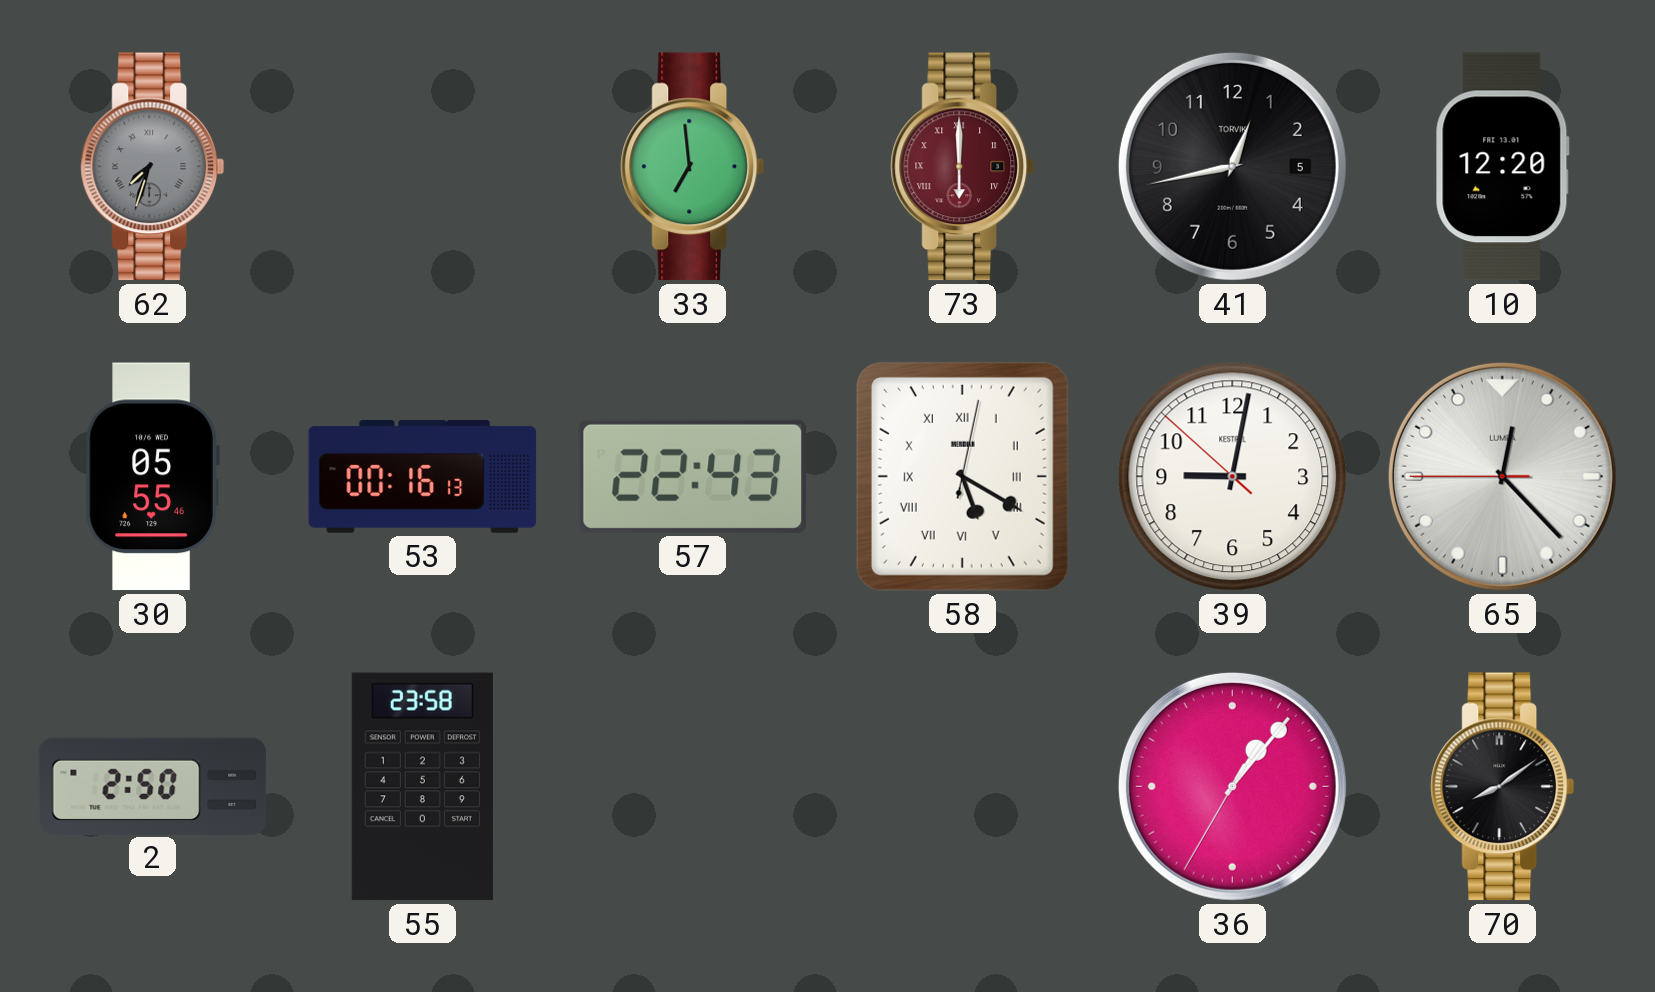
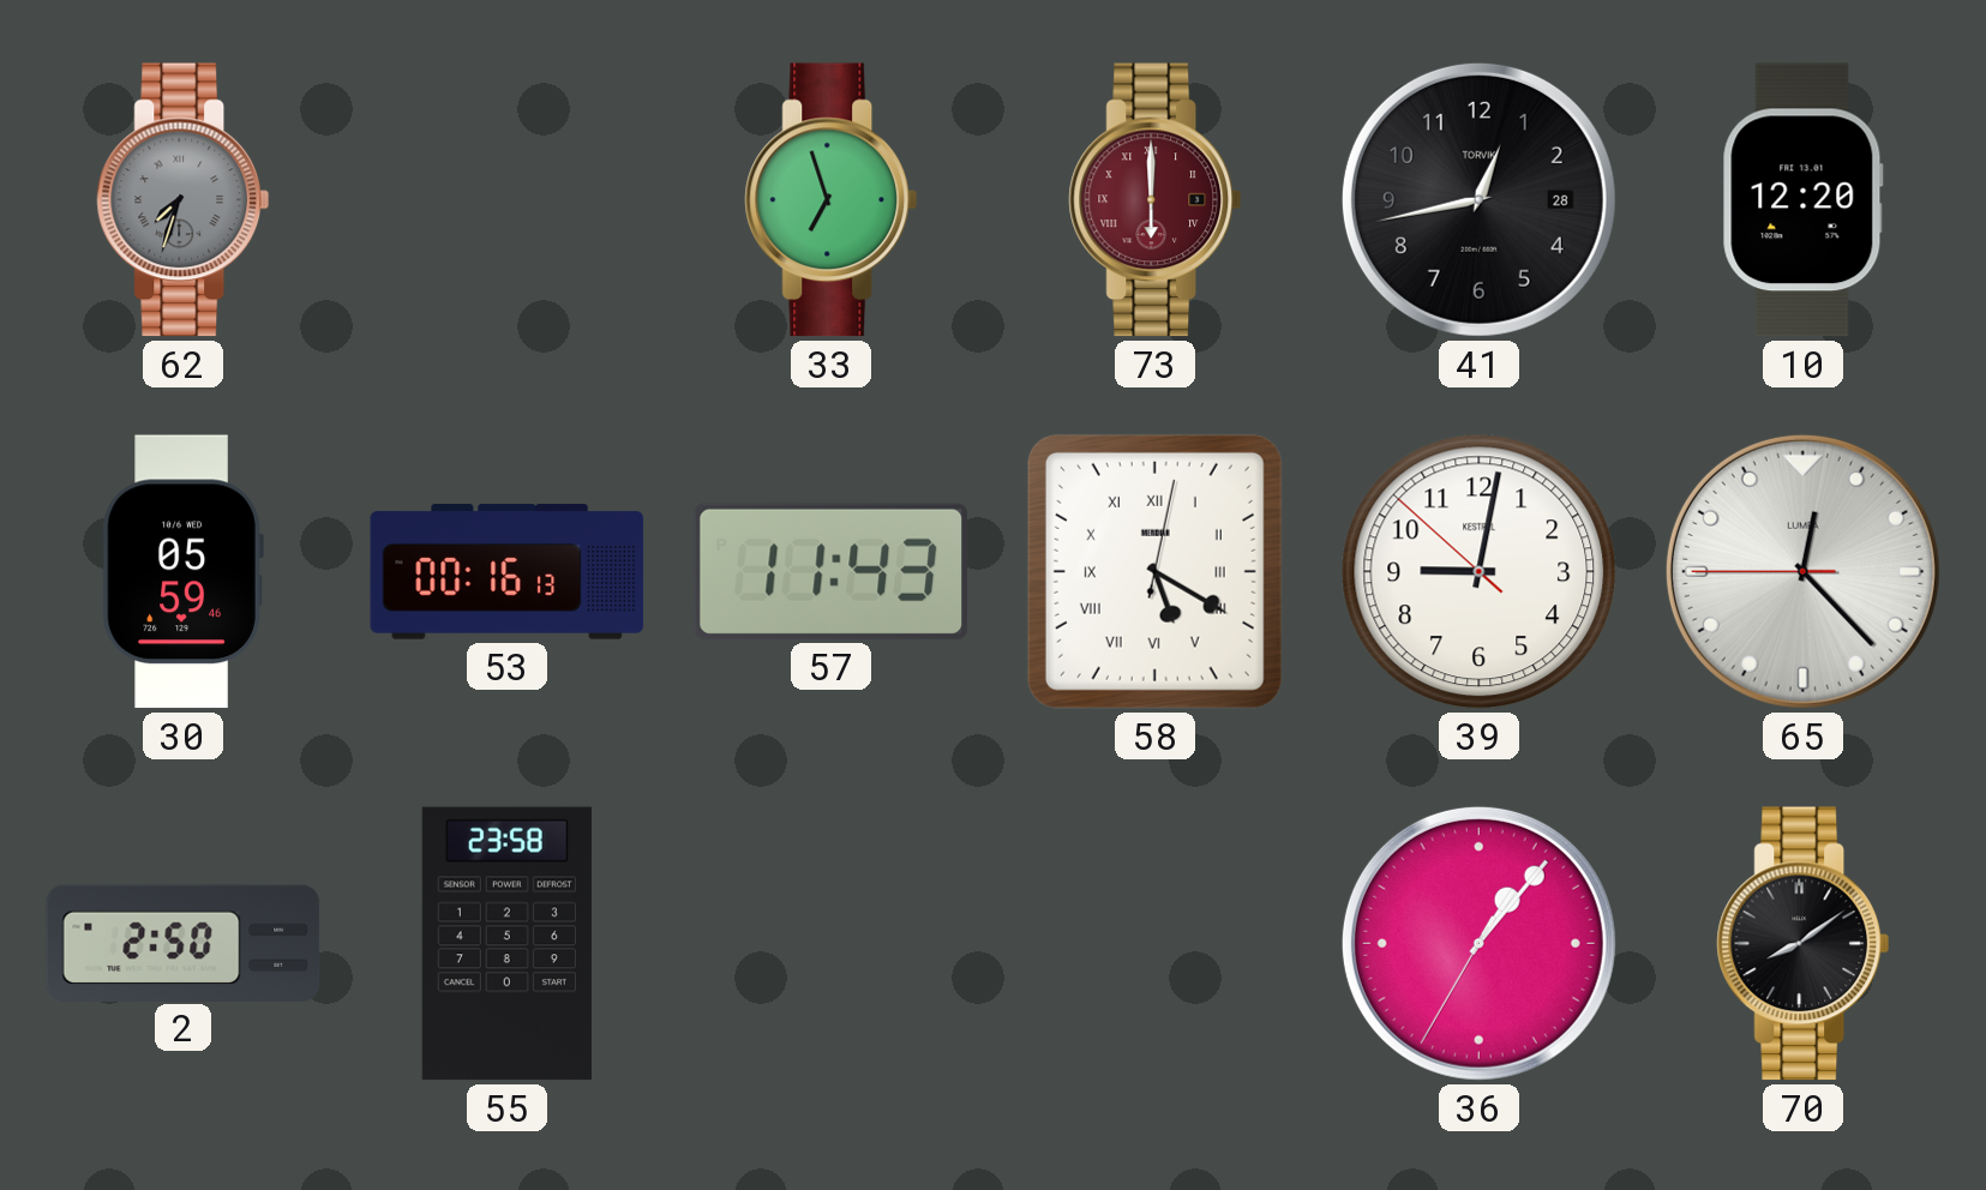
33: 6:59 -> 6:57 (832, 200)
41 date: 5 -> 28 (1478, 199)
30: 05:55 -> 05:59 (182, 572)
57: 22:43 -> 11:43 (830, 571)
